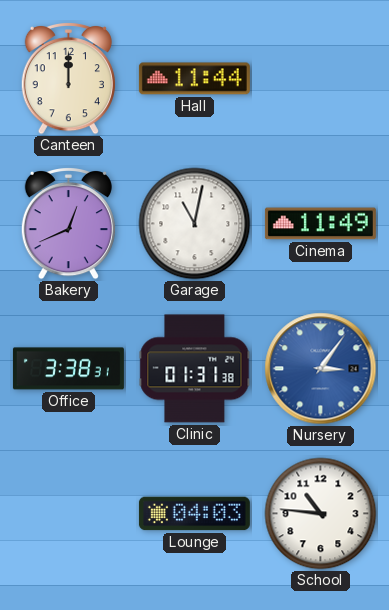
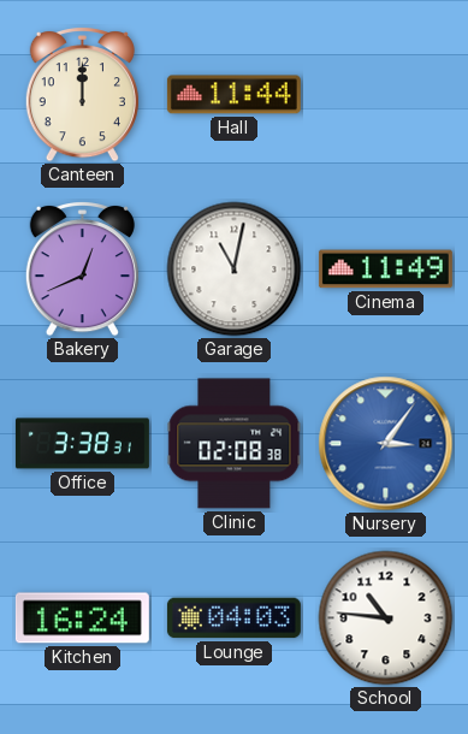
Clinic: 01:31 -> 02:08 (235, 444)
Kitchen: none -> 16:24 (82, 618)
